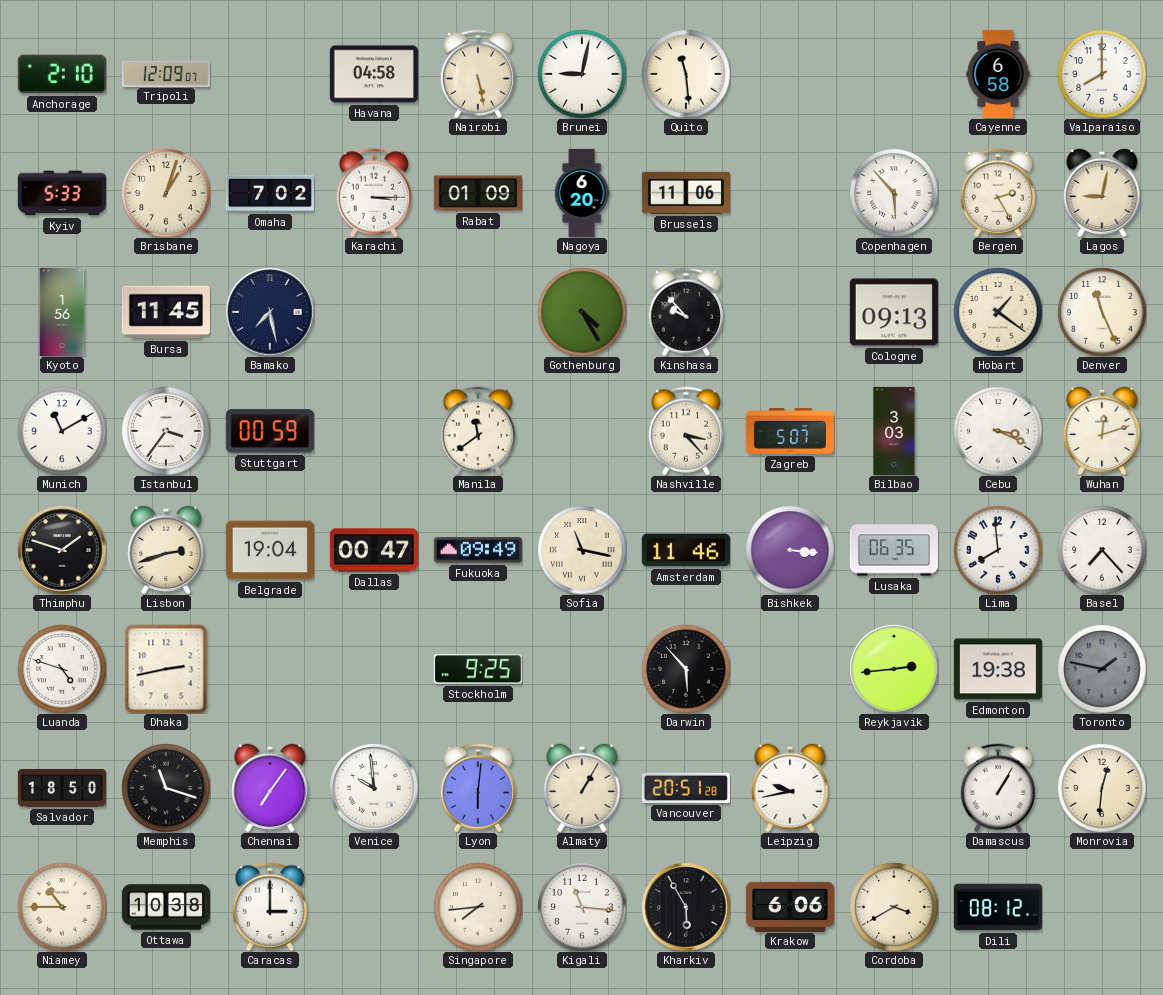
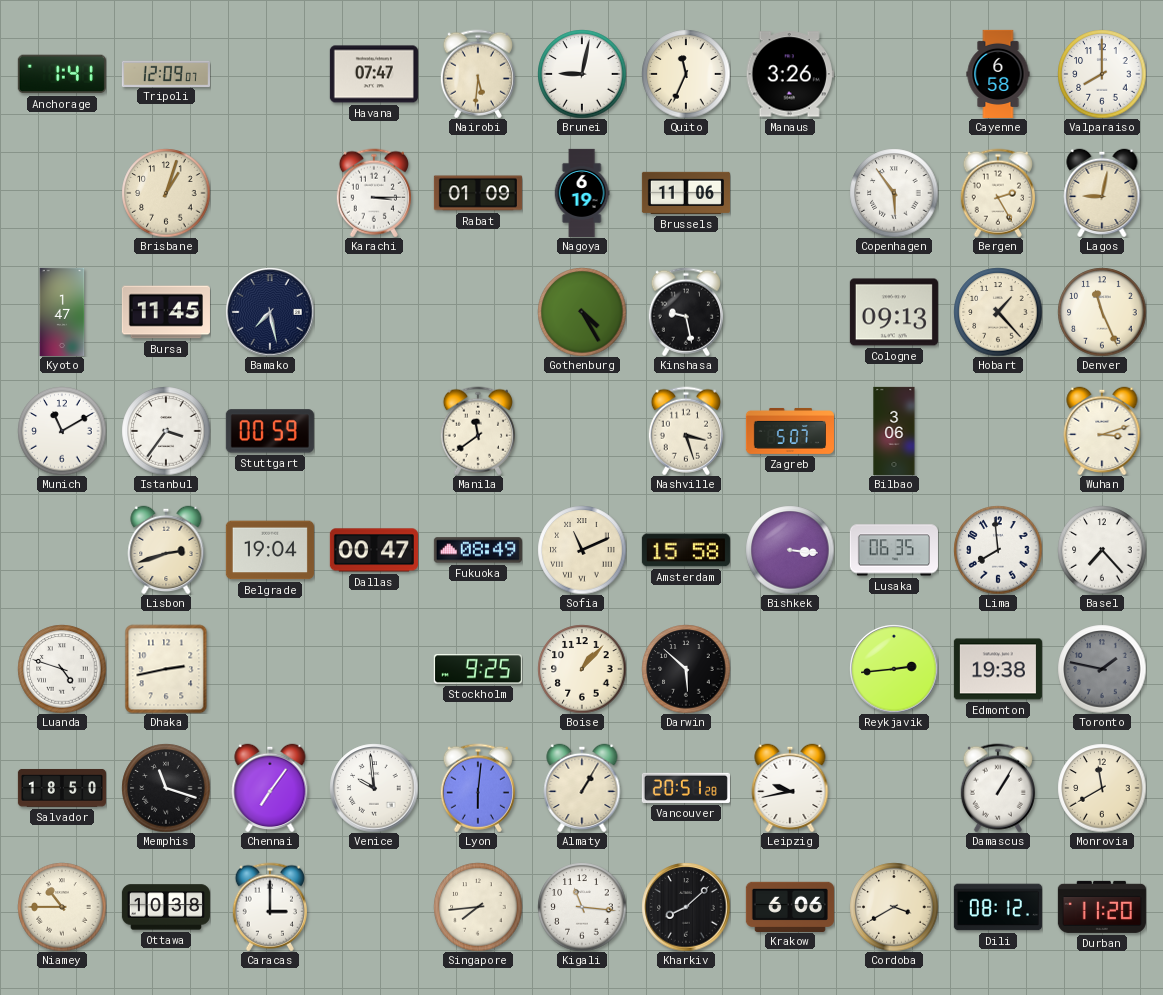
Anchorage: 2:10 -> 1:41 (62, 74)
Havana: 04:58 -> 07:47 (374, 74)
Nairobi: 5:28 -> 5:31 (478, 74)
Quito: 11:29 -> 11:34 (686, 74)
Manaus: none -> 3:26 (790, 74)
Kyiv: 5:33 -> none (62, 193)
Omaha: 7:02 -> none (270, 193)
Nagoya: 6:20 -> 6:19 (582, 192)
Copenhagen: 5:53 -> 5:54 (894, 193)
Kyoto: 1:56 -> 1:47 (62, 312)
Kinshasa: 9:53 -> 9:28 (686, 312)
Hobart: 1:21 -> 1:23 (998, 312)
Nashville: 3:23 -> 3:27 (686, 431)
Bilbao: 3:03 -> 3:06 (894, 431)
Cebu: 3:19 -> none (998, 431)
Wuhan: 12:12 -> 3:12 (1102, 431)
Thimphu: 1:48 -> none (62, 550)
Fukuoka: 09:49 -> 08:49 (478, 550)
Sofia: 11:17 -> 11:11 (582, 550)
Amsterdam: 11:46 -> 15:58 (686, 550)
Boise: none -> 1:07 (582, 669)
Darwin: 5:53 -> 5:52 (686, 669)
Monrovia: 12:31 -> 11:40 (1102, 788)
Kharkiv: 5:55 -> 8:08 (686, 907)
Durban: none -> 11:20 (1102, 907)
